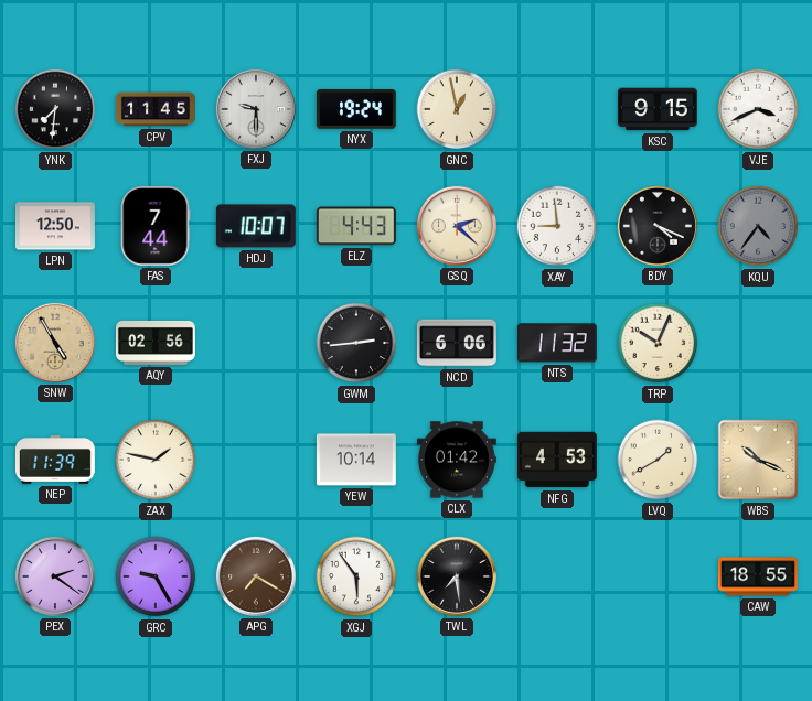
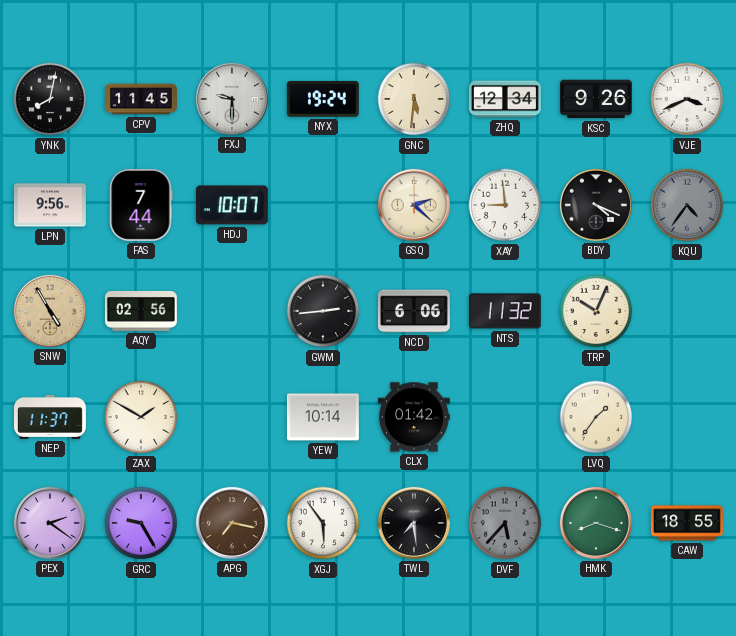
YNK: 7:31 -> 8:02 (50, 99)
GNC: 12:58 -> 5:31 (414, 99)
ZHQ: none -> 12:34 (505, 99)
KSC: 9:15 -> 9:26 (596, 99)
LPN: 12:50 -> 9:56 (50, 205)
ELZ: 4:43 -> none (356, 226)
NEP: 11:39 -> 11:37 (50, 418)
ZAX: 1:47 -> 1:50 (141, 417)
NFG: 4:53 -> none (557, 460)
LVQ: 1:40 -> 1:36 (596, 417)
WBS: 10:19 -> none (758, 460)
APG: 7:20 -> 7:17 (232, 523)
DVF: none -> 5:37 (505, 523)
HMK: none -> 8:18 (596, 523)
